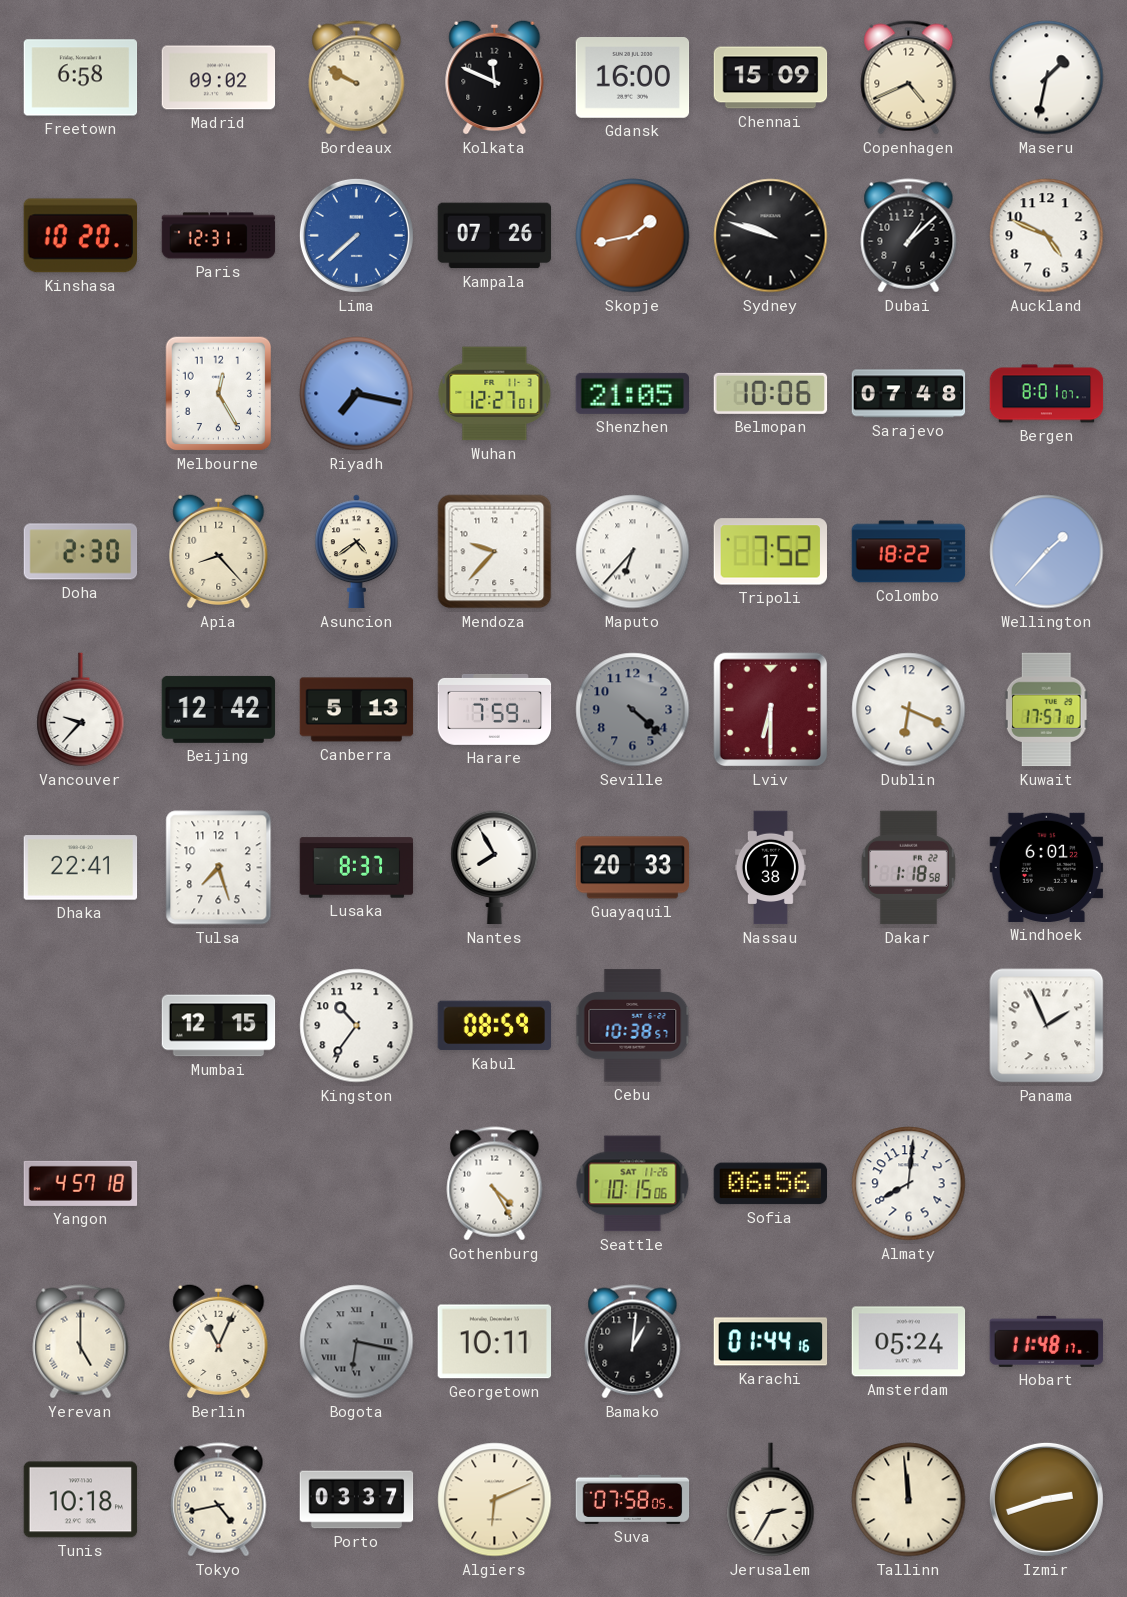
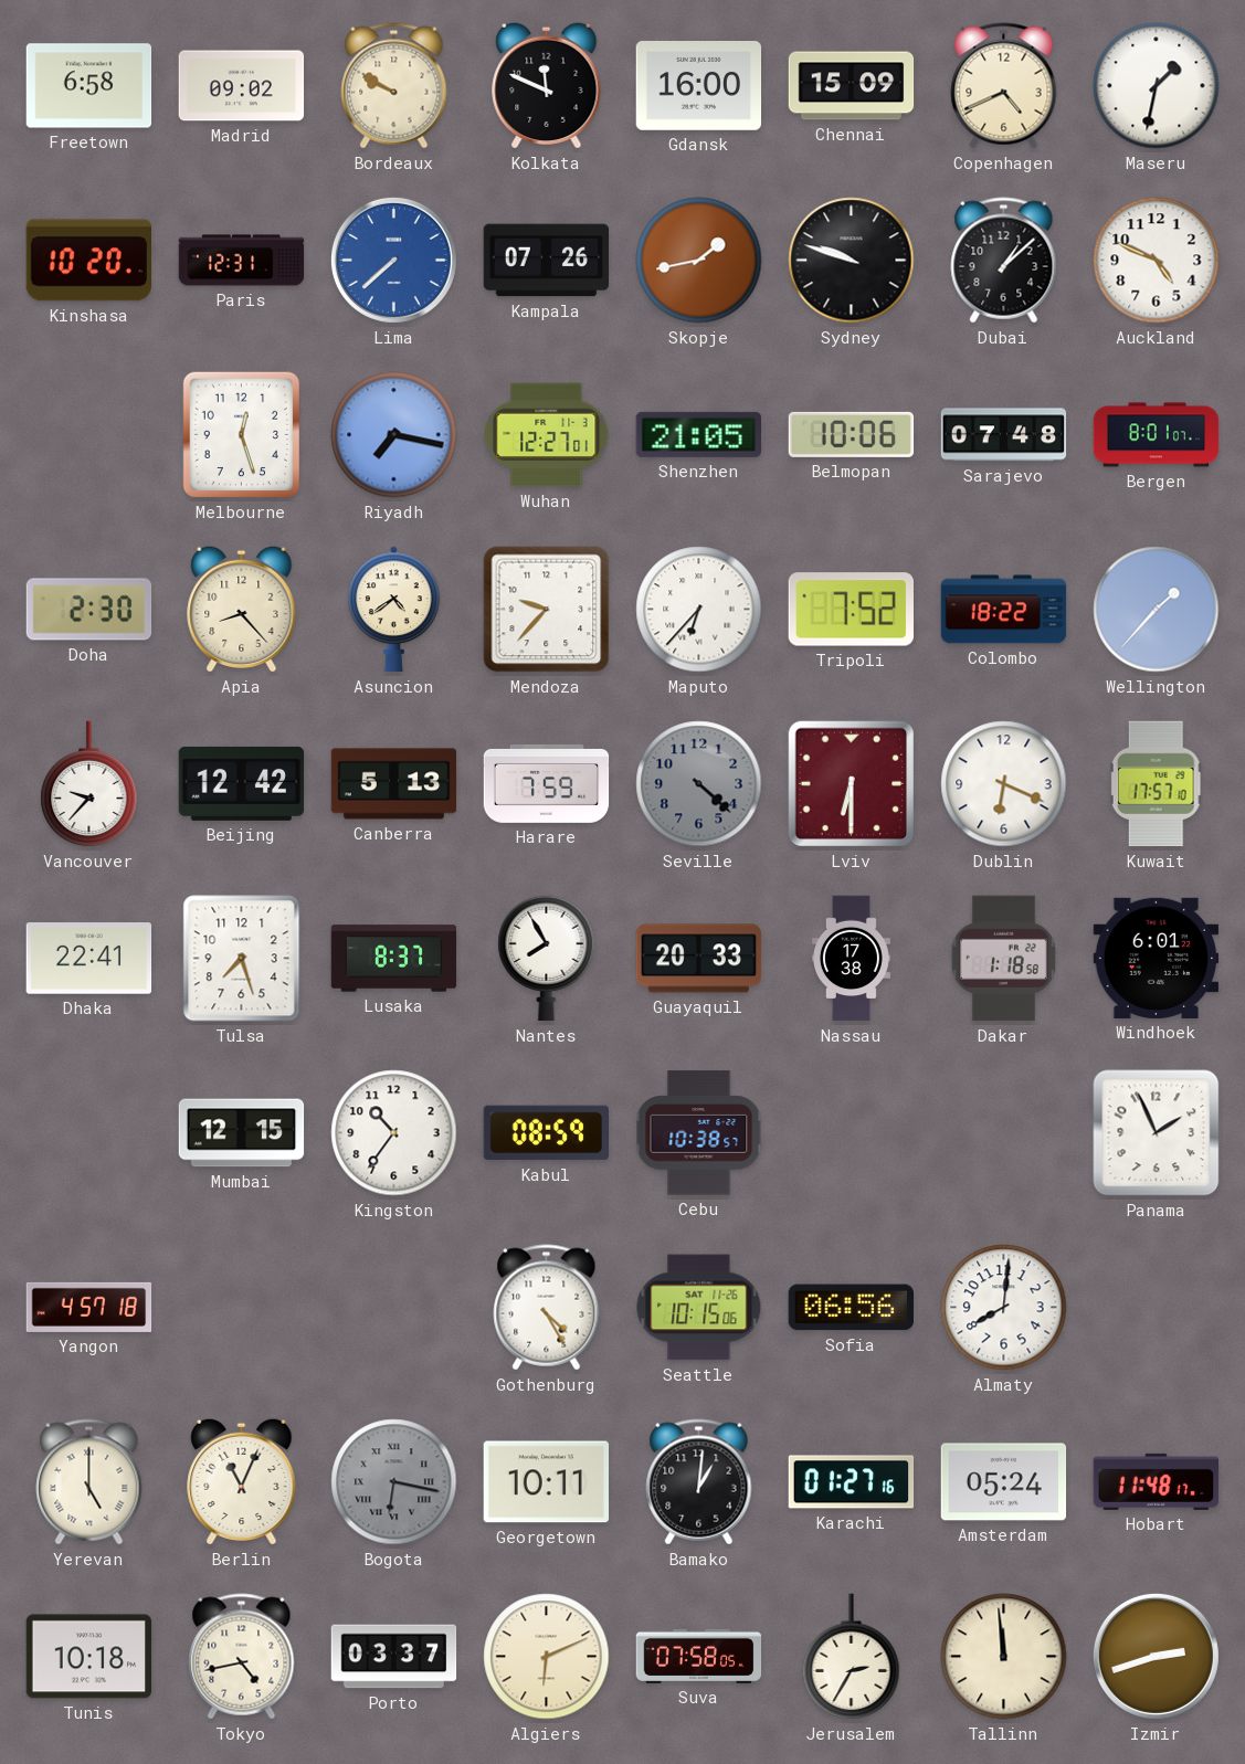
Melbourne: 12:25 -> 12:27 (242, 435)
Karachi: 01:44 -> 01:27 (852, 1482)
